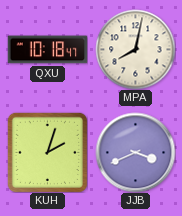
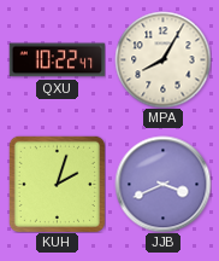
QXU: 10:18 -> 10:22 (57, 60)
MPA: 8:02 -> 8:05 (162, 59)
